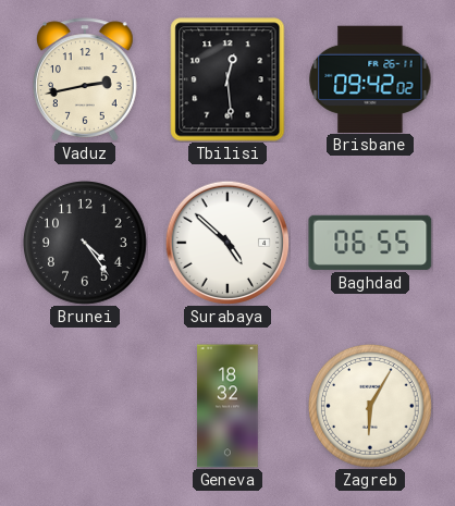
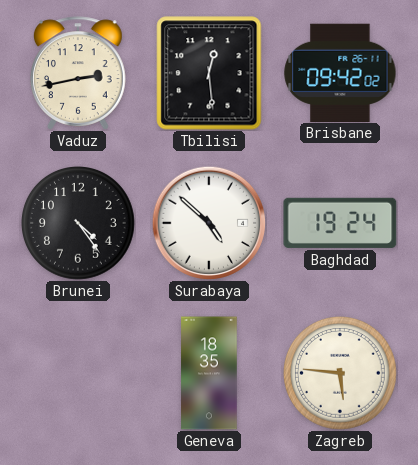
Baghdad: 06:55 -> 19:24 (340, 223)
Geneva: 18:32 -> 18:35 (209, 373)
Zagreb: 6:05 -> 5:46 (341, 374)
